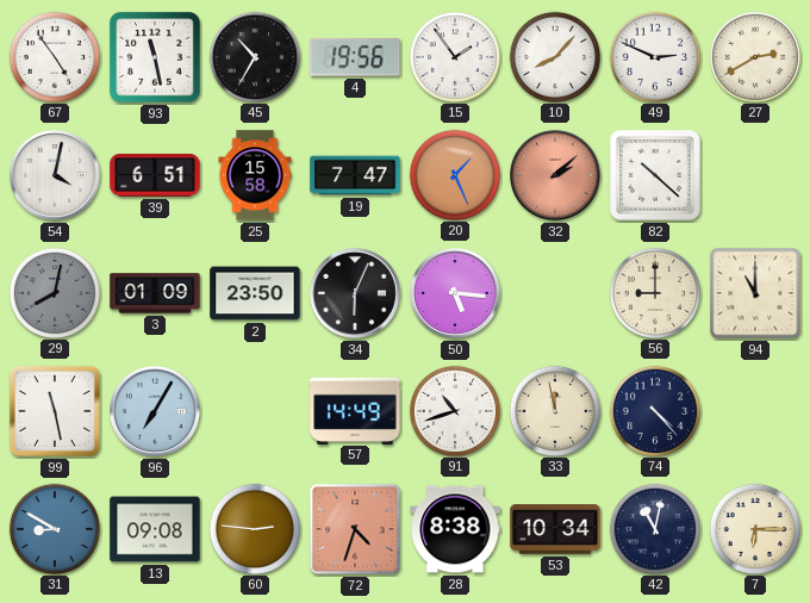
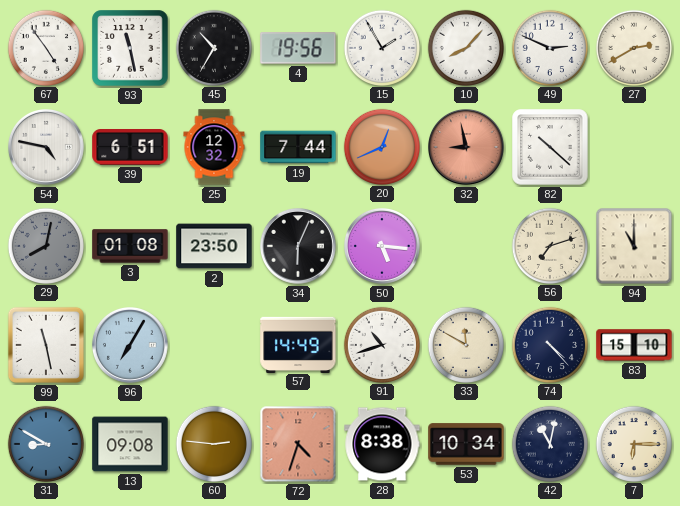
15: 1:54 -> 1:55 (381, 47)
54: 4:02 -> 4:47 (47, 148)
25: 15:58 -> 12:32 (214, 147)
19: 7:47 -> 7:44 (298, 147)
20: 1:26 -> 12:41 (381, 146)
32: 2:08 -> 8:58 (467, 148)
3: 01:09 -> 01:08 (130, 246)
56: 9:00 -> 7:12 (549, 245)
33: 11:58 -> 11:50 (465, 344)
83: none -> 15:10 (634, 345)
